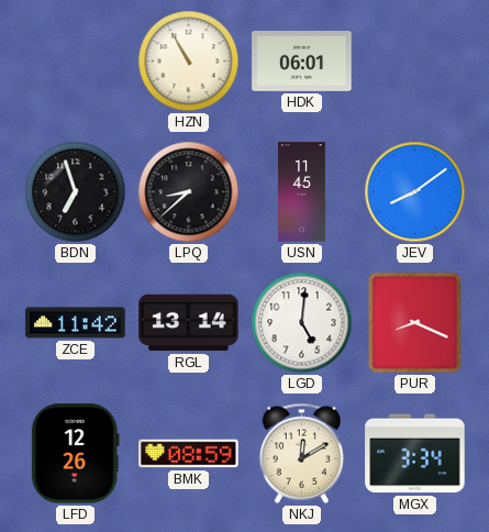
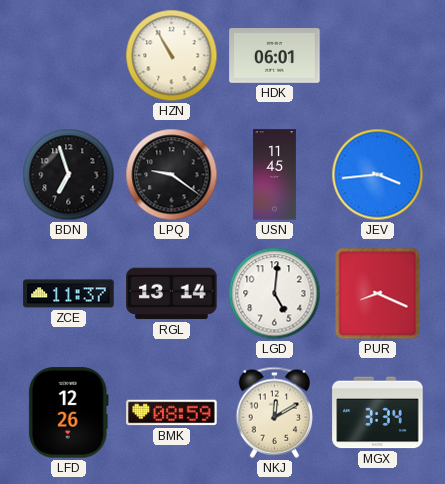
LPQ: 8:38 -> 9:21 (172, 175)
JEV: 8:09 -> 3:44 (378, 175)
ZCE: 11:42 -> 11:37 (69, 294)
